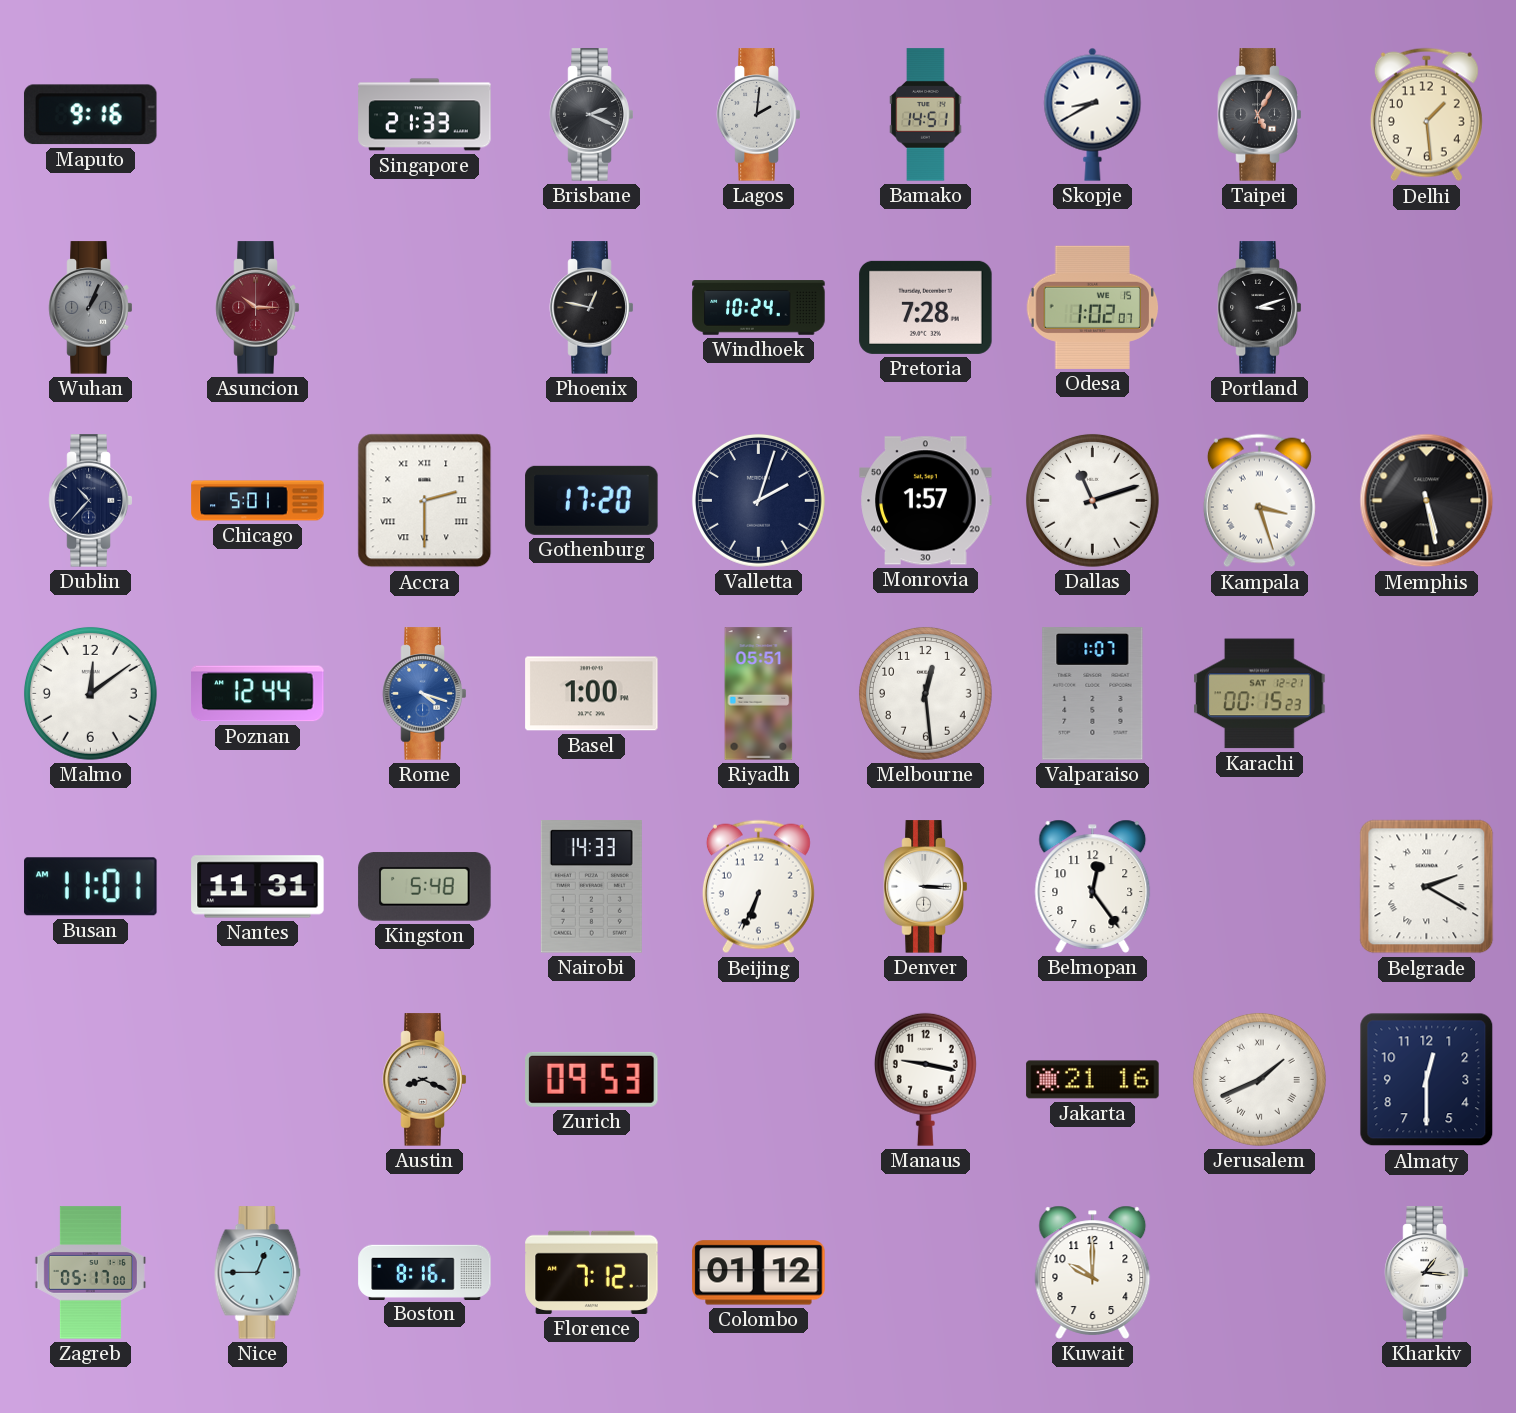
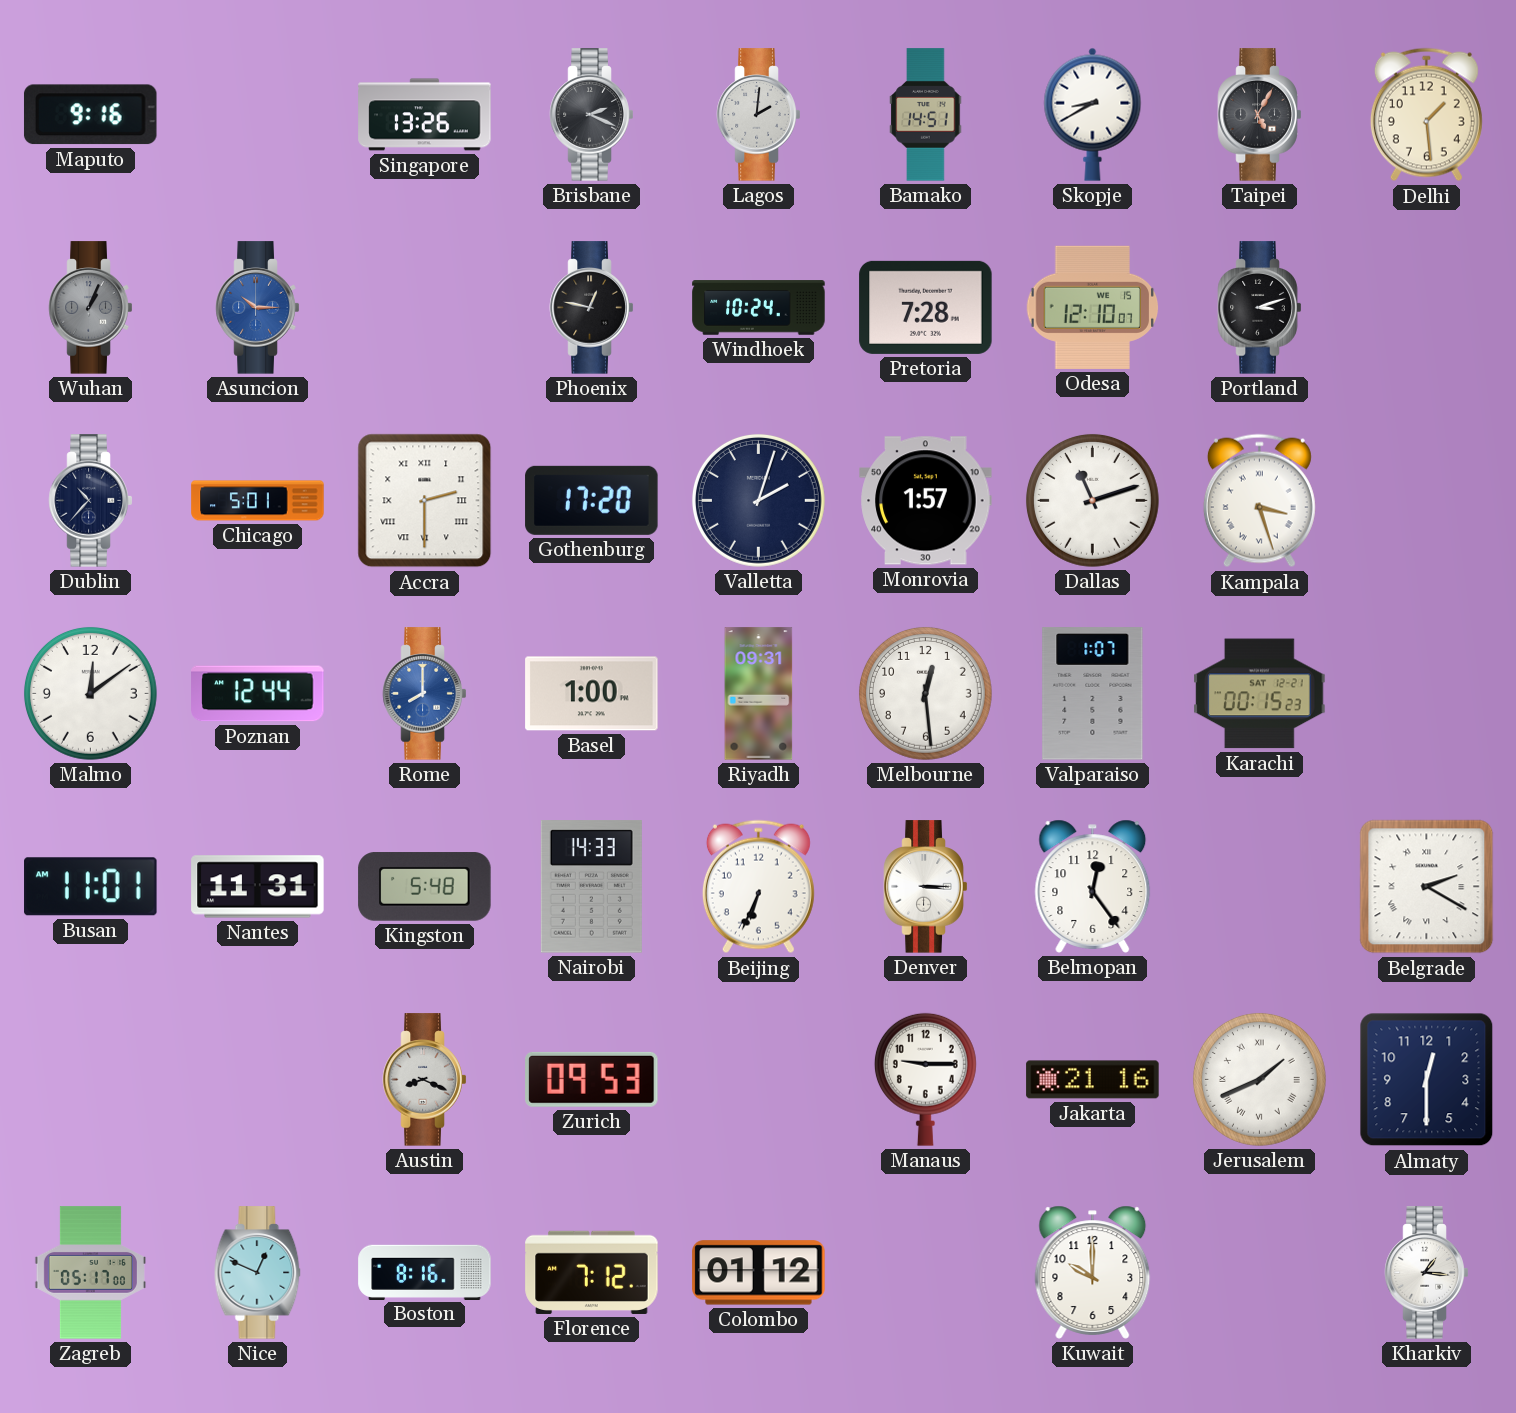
Singapore: 21:33 -> 13:26 (425, 115)
Asuncion dial: burgundy -> blue (258, 308)
Odesa: 1:02 -> 12:10 (1093, 307)
Memphis: 5:28 -> none (1427, 501)
Rome: 4:18 -> 8:00 (425, 694)
Riyadh: 05:51 -> 09:31 (759, 694)
Manaus: 9:17 -> 9:15 (925, 1079)
Nice: 12:45 -> 12:49 (258, 1273)
